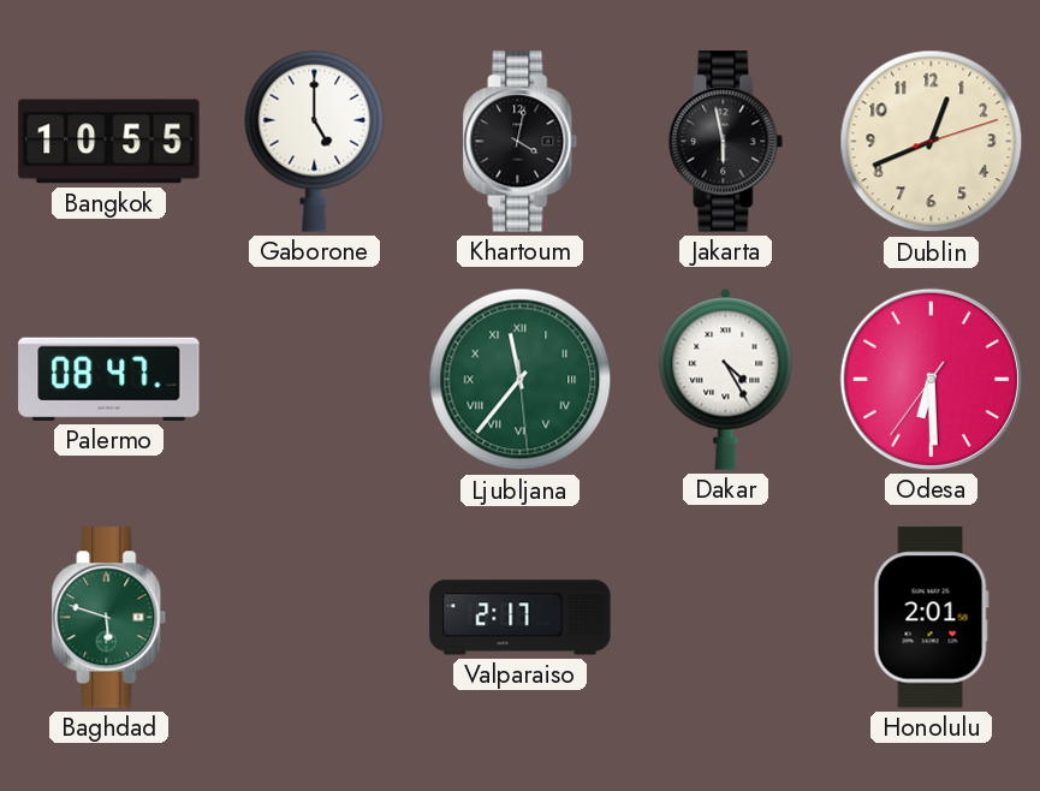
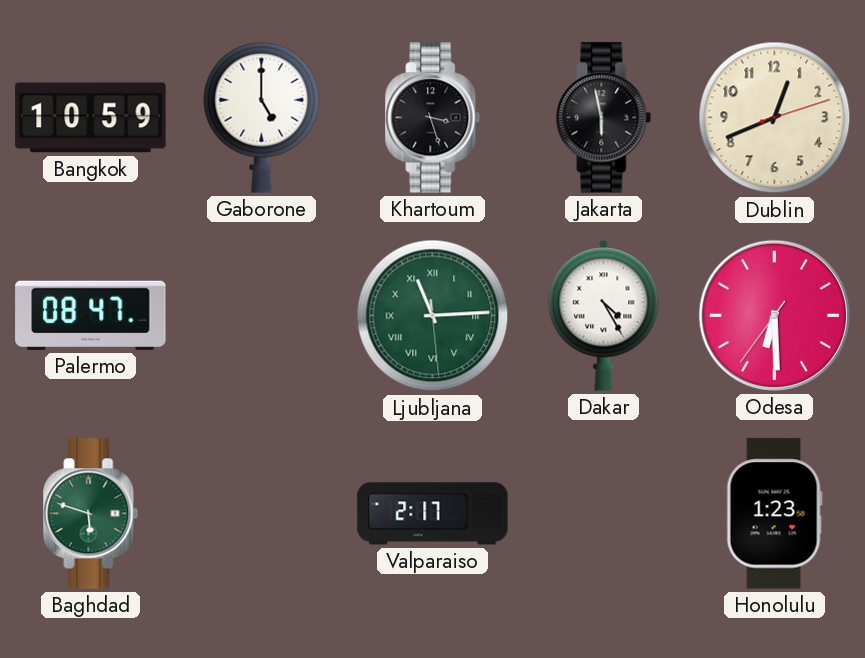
Bangkok: 10:55 -> 10:59 (91, 118)
Khartoum: 4:02 -> 3:27 (433, 118)
Ljubljana: 11:36 -> 11:14 (433, 316)
Honolulu: 2:01 -> 1:23 (774, 514)
